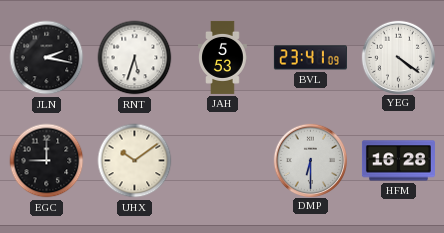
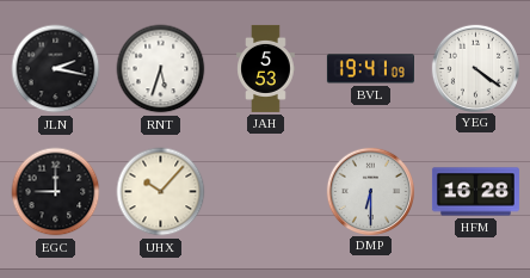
BVL: 23:41 -> 19:41 (370, 69)
UHX: 10:09 -> 10:07 (161, 192)
